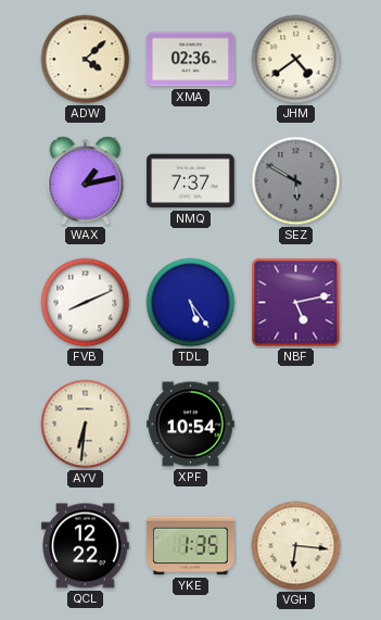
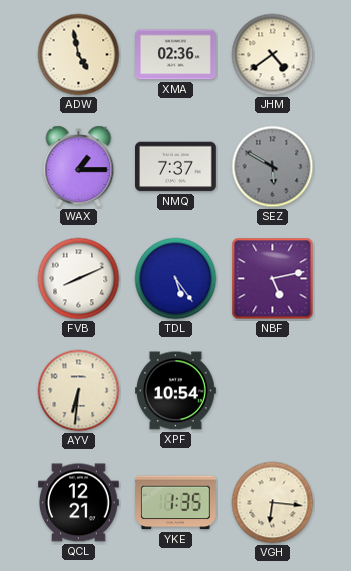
ADW: 4:08 -> 4:58 (79, 55)
WAX: 1:13 -> 1:15 (79, 167)
QCL: 12:22 -> 12:21 (79, 503)
